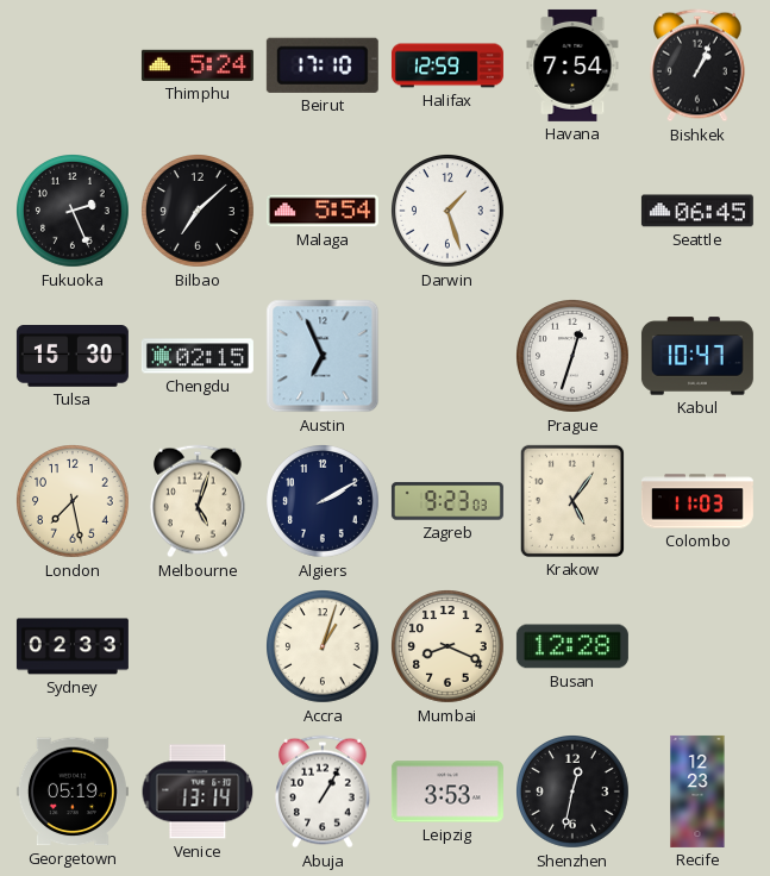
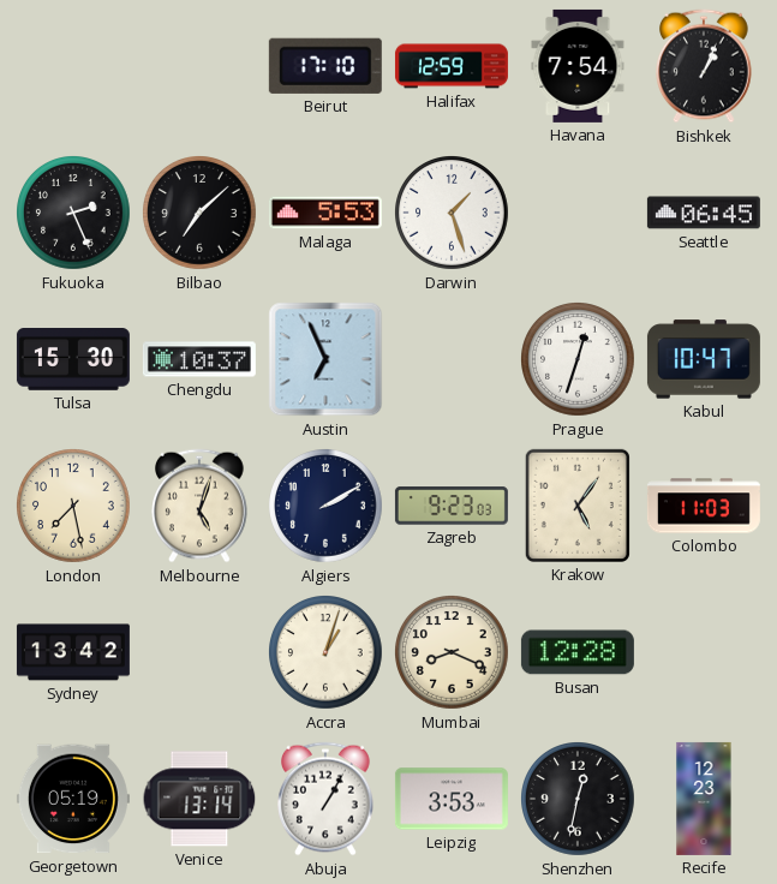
Thimphu: 5:24 -> none (198, 65)
Malaga: 5:54 -> 5:53 (325, 213)
Chengdu: 02:15 -> 10:37 (199, 359)
Sydney: 02:33 -> 13:42 (73, 652)
